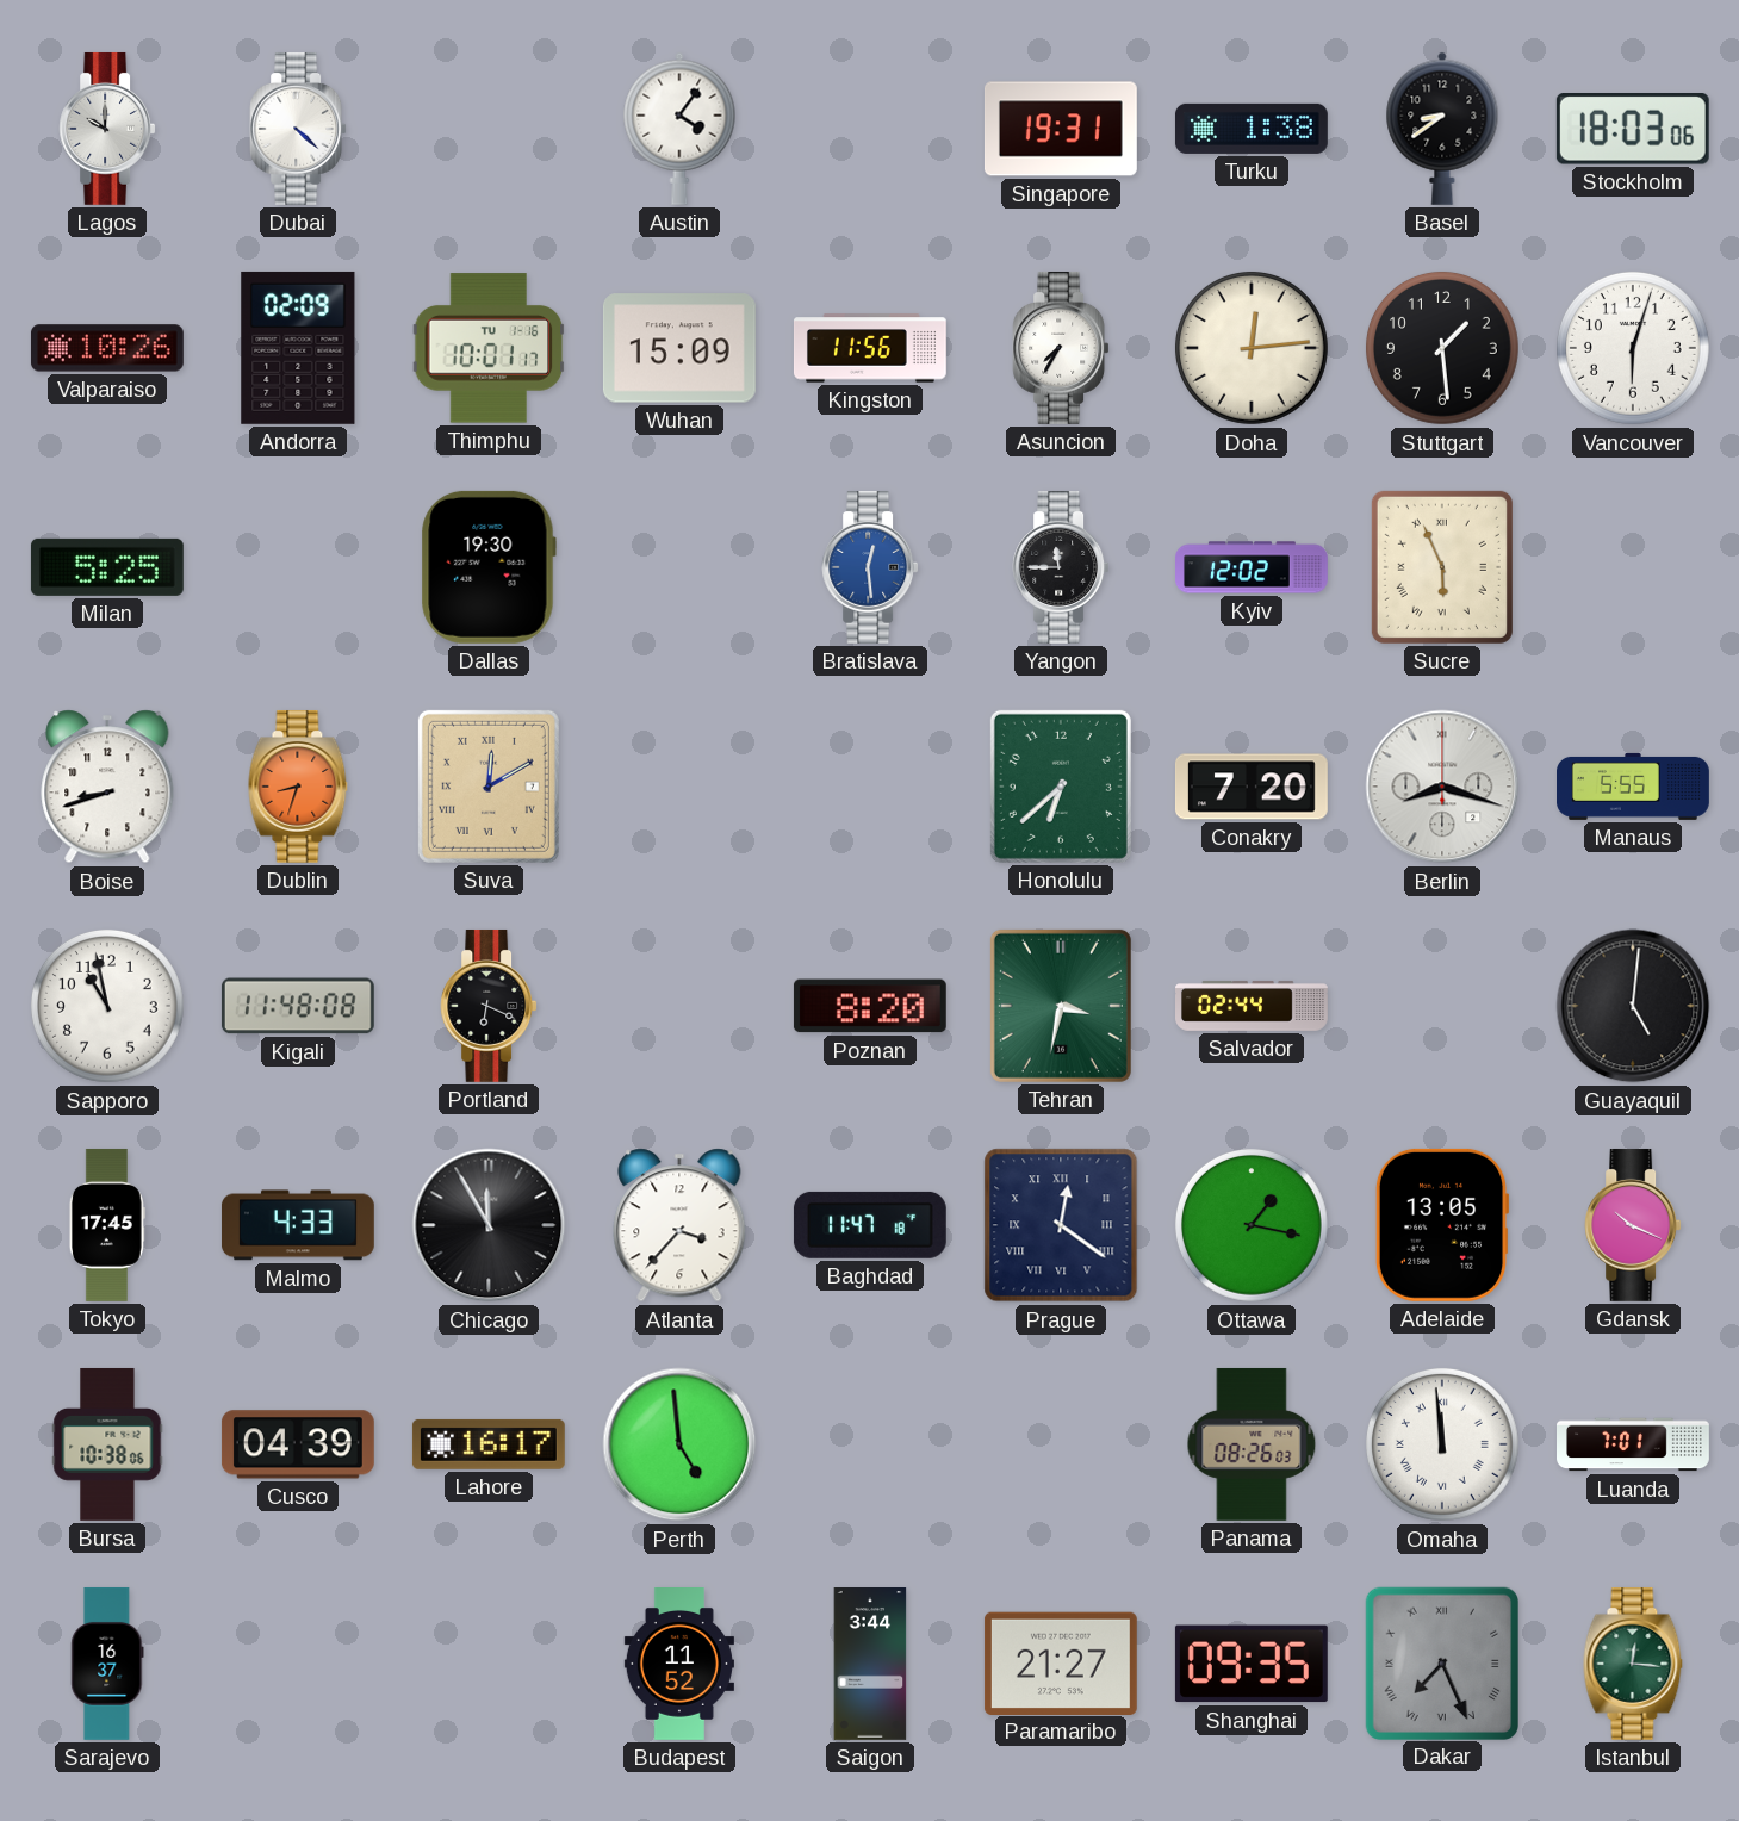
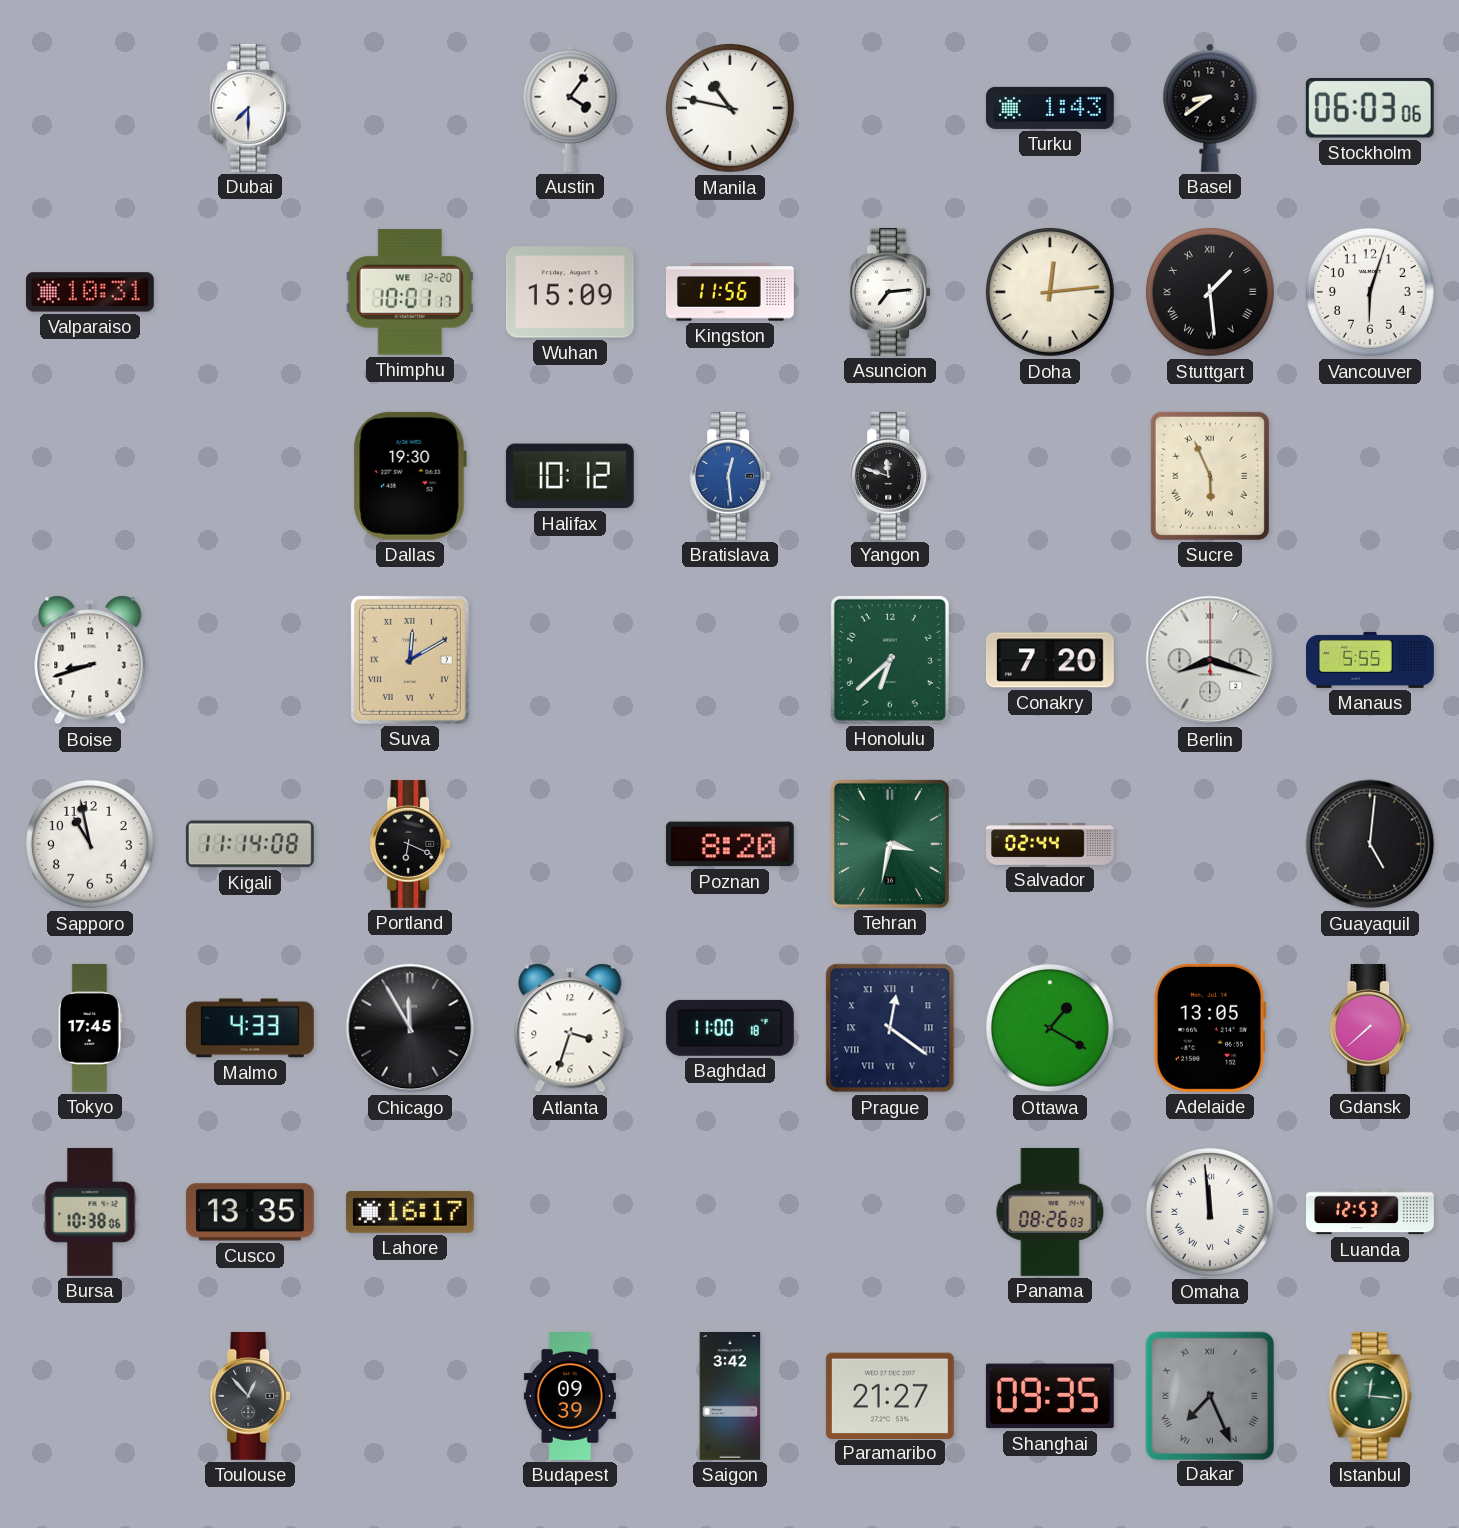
Lagos: 10:00 -> none (107, 129)
Dubai: 4:22 -> 7:30 (250, 108)
Manila: none -> 10:47 (730, 108)
Singapore: 19:31 -> none (1061, 129)
Turku: 1:38 -> 1:43 (1050, 108)
Stockholm: 18:03 -> 06:03 (1370, 109)
Valparaiso: 10:26 -> 10:31 (90, 292)
Andorra: 02:09 -> none (298, 348)
Thimphu date: TU 1-16 -> WE 12-20 (410, 292)
Asuncion: 7:35 -> 7:14 (890, 292)
Stuttgart numerals: Arabic -> Roman (1210, 292)
Milan: 5:25 -> none (107, 567)
Halifax: none -> 10:12 (570, 476)
Yangon: 11:45 -> 11:48 (890, 476)
Kyiv: 12:02 -> none (1253, 567)
Dublin: 8:33 -> none (298, 787)
Kigali: 11:48 -> 11:14 (250, 844)
Atlanta: 3:37 -> 3:33 (570, 1028)
Baghdad: 11:47 -> 11:00 (730, 1028)
Ottawa: 1:17 -> 1:20 (1050, 1028)
Gdansk: 10:19 -> 7:38 (1370, 1028)
Cusco: 04:39 -> 13:35 (250, 1212)
Perth: 4:59 -> none (679, 1444)
Luanda: 7:01 -> 12:53 (1371, 1212)
Sarajevo: 16:37 -> none (107, 1664)
Toulouse: none -> 12:53 (250, 1396)
Budapest: 11:52 -> 09:39 (570, 1397)
Saigon: 3:44 -> 3:42 (730, 1397)
